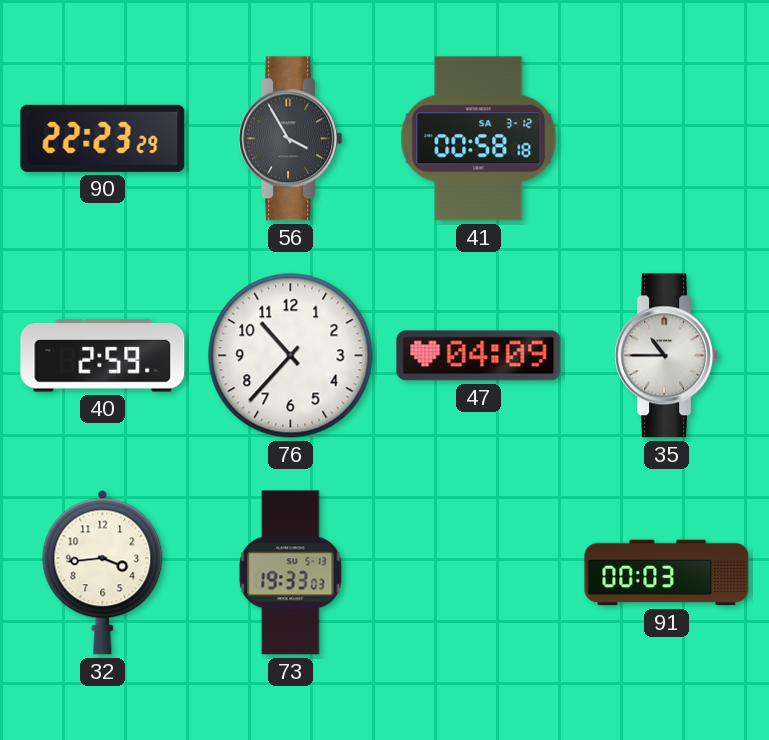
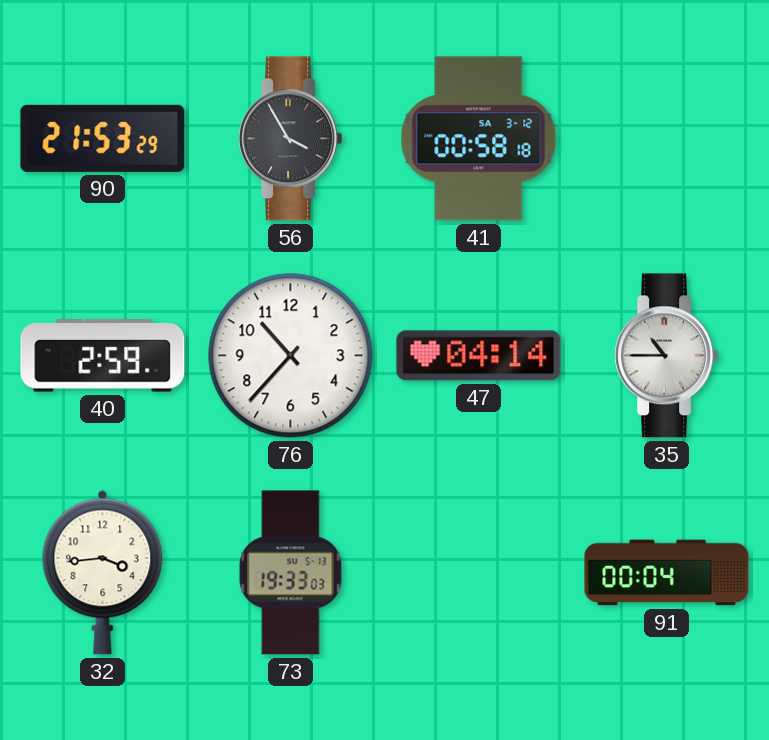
90: 22:23 -> 21:53 (103, 138)
47: 04:09 -> 04:14 (479, 356)
91: 00:03 -> 00:04 (667, 573)
